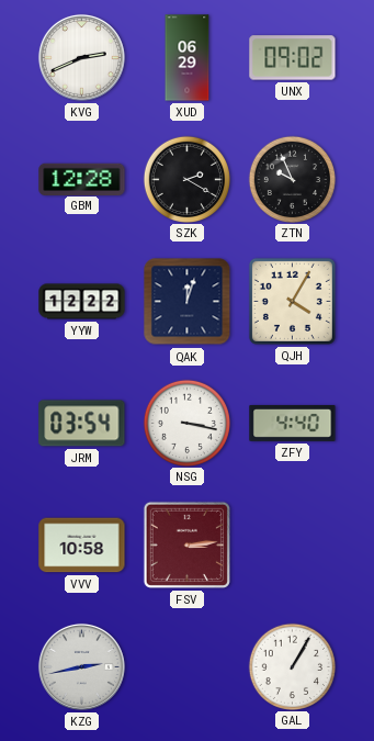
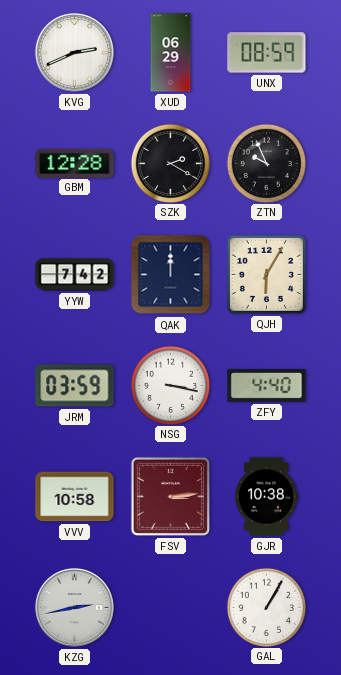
UNX: 09:02 -> 08:59 (267, 53)
YYW: 12:22 -> 7:42 (75, 275)
QAK: 12:03 -> 12:00 (171, 275)
QJH: 4:05 -> 6:05 (266, 274)
JRM: 03:54 -> 03:59 (75, 386)
GJR: none -> 10:38 (266, 497)
